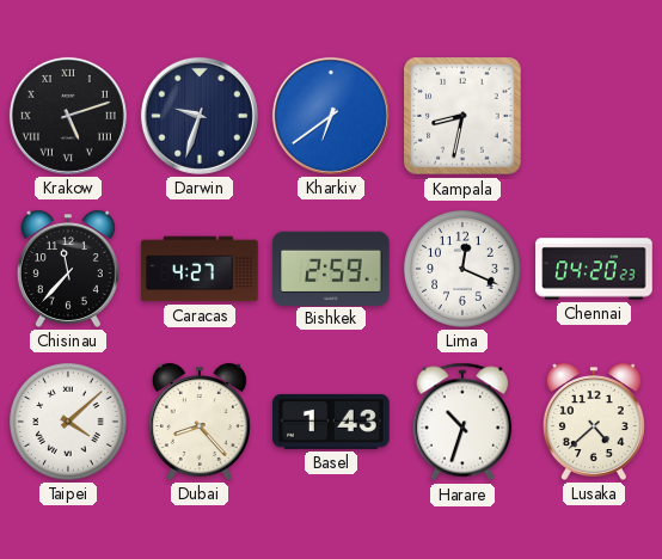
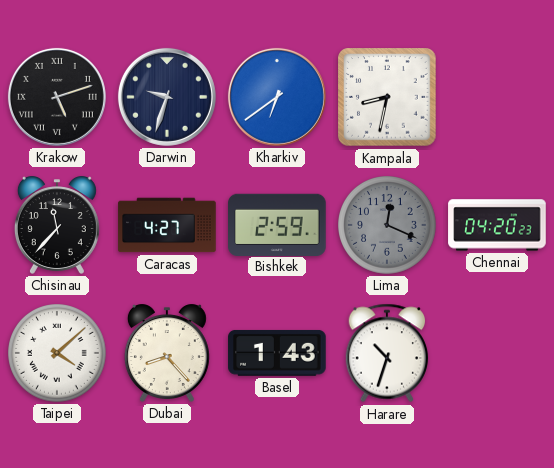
Lima dial: white -> grey (388, 226)
Lusaka: 4:38 -> none (594, 422)
